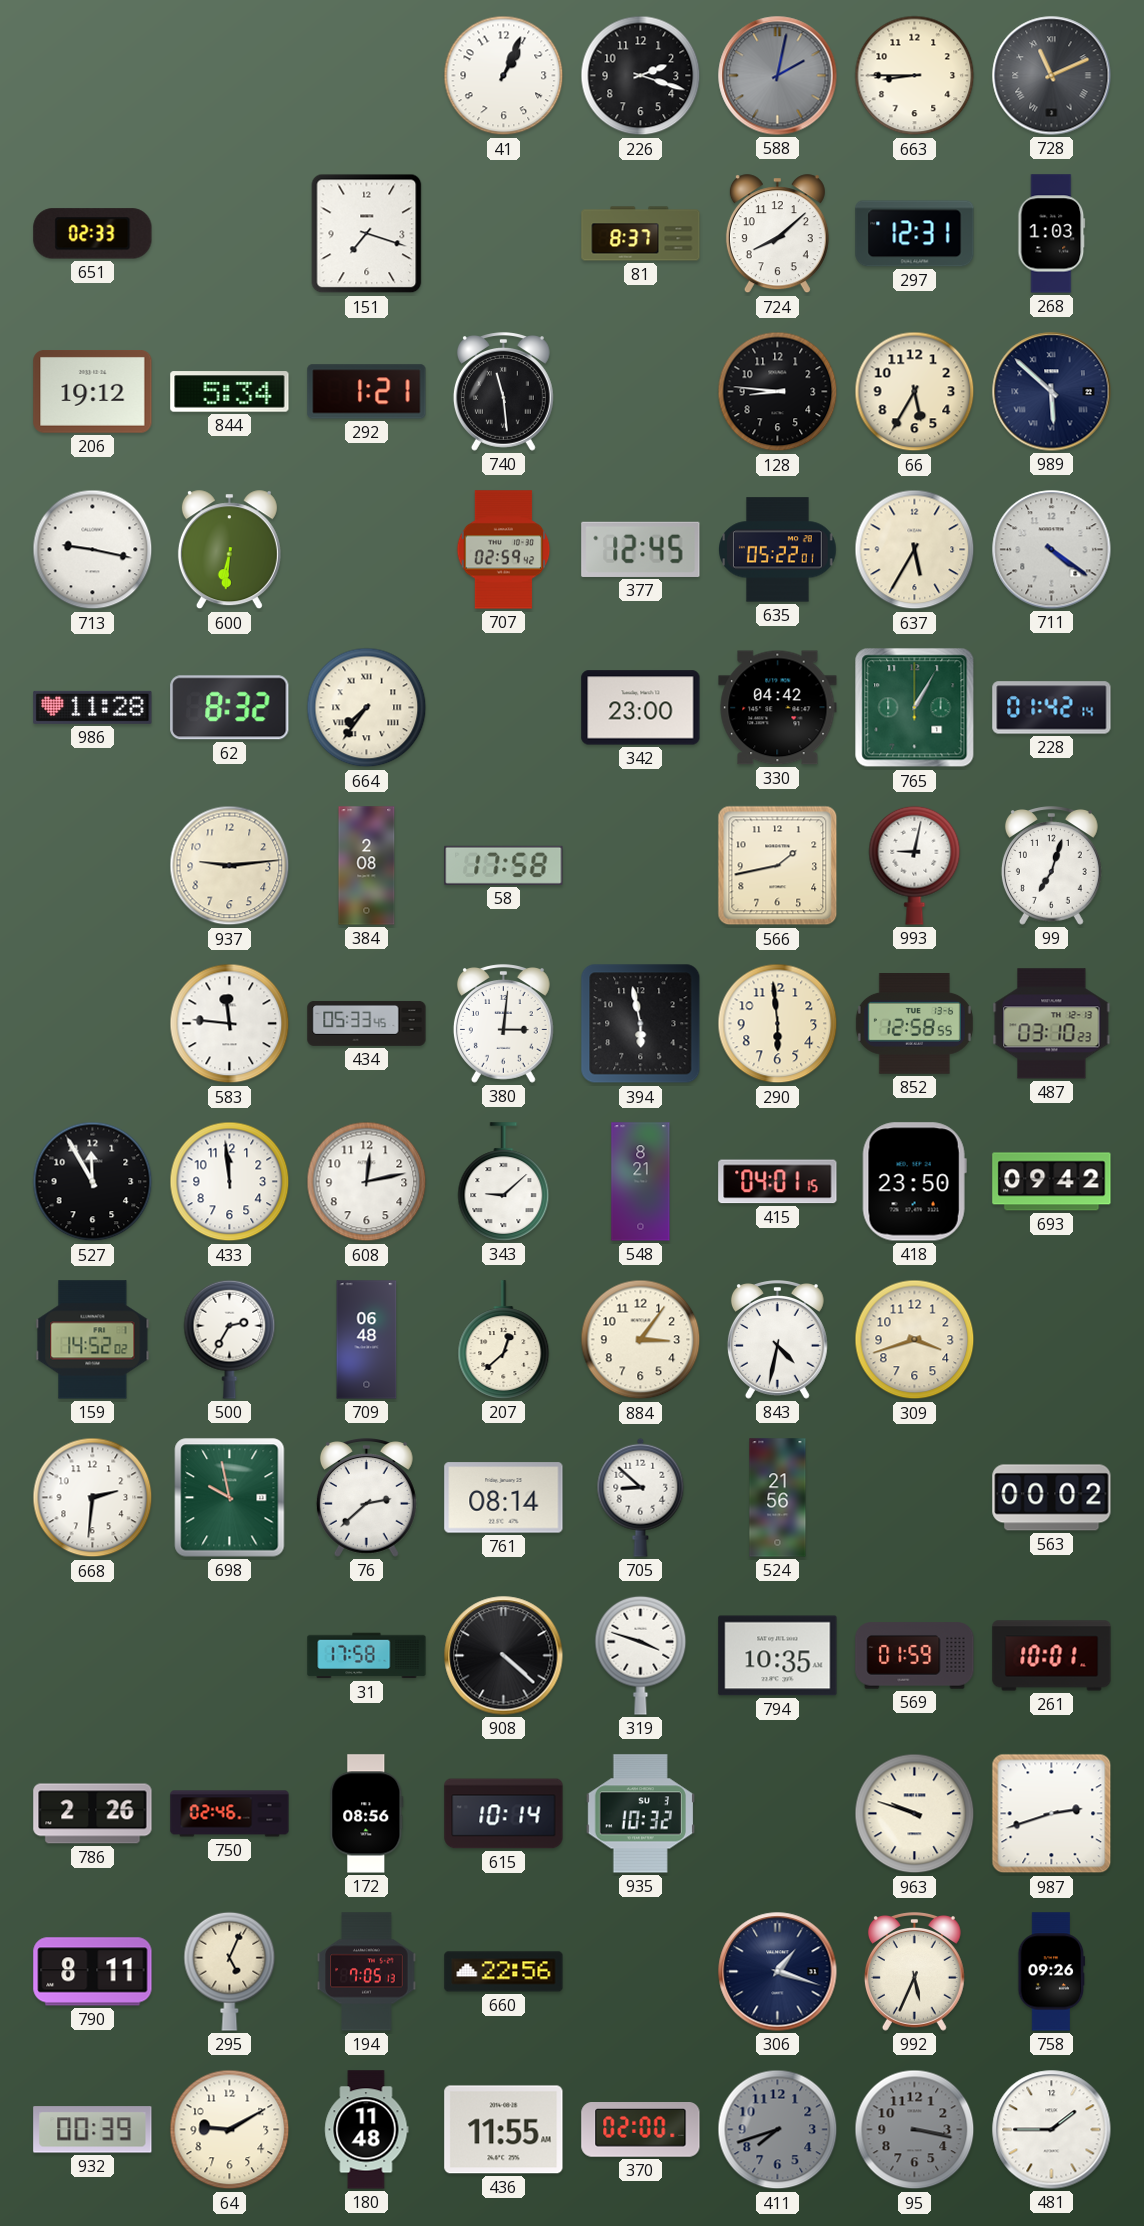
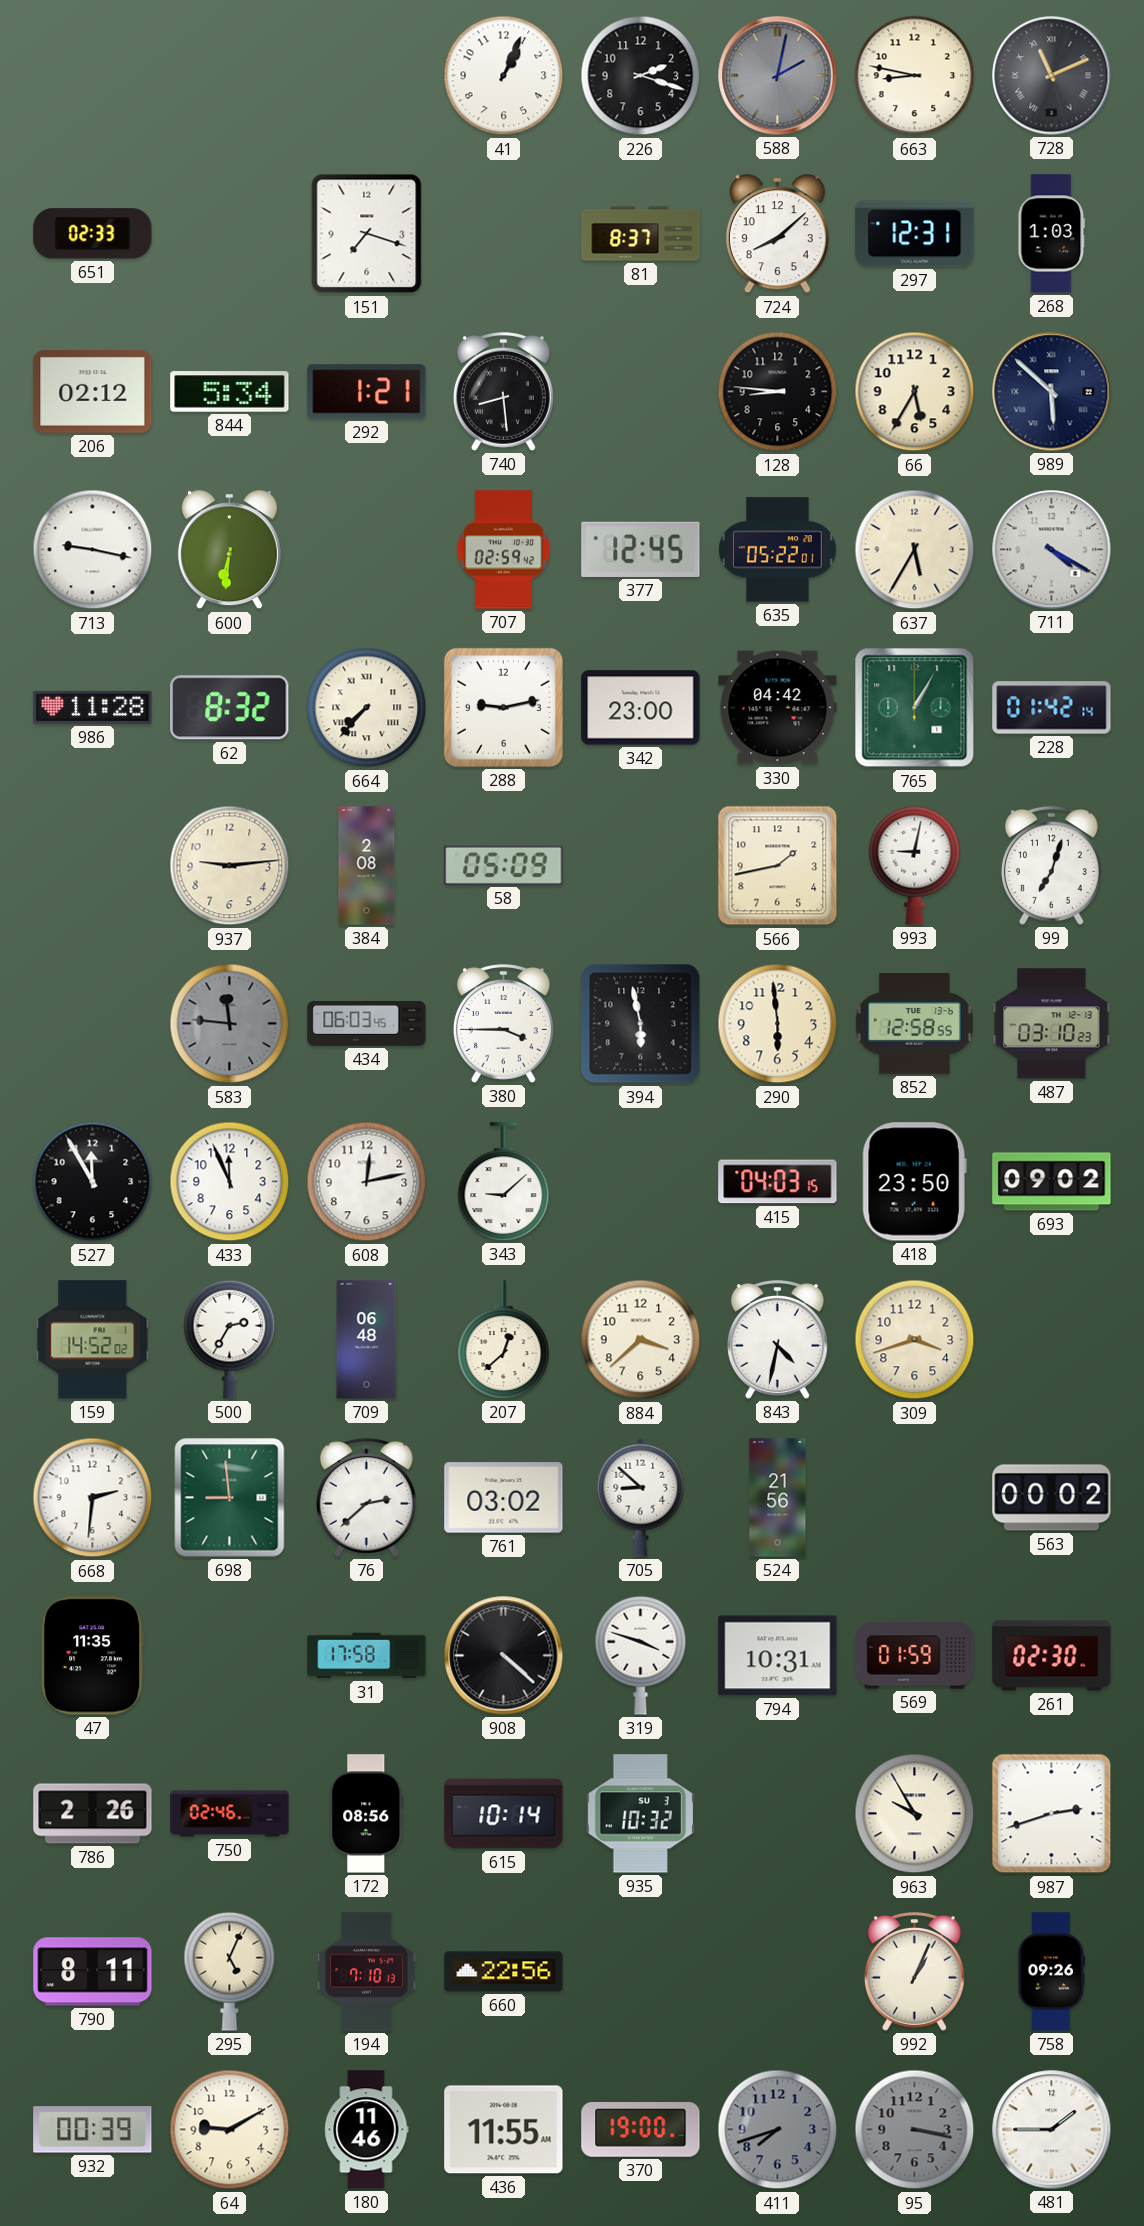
663: 8:45 -> 8:47 (915, 76)
206: 19:12 -> 02:12 (93, 392)
740: 11:29 -> 8:29 (503, 392)
711: 4:21 -> 4:20 (1052, 550)
664: 7:36 -> 7:37 (367, 708)
288: none -> 9:13 (503, 707)
58: 17:58 -> 05:09 (504, 865)
583 dial: white -> grey (230, 1024)
434: 05:33 -> 06:03 (367, 1023)
380: 3:01 -> 3:45 (503, 1024)
433: 11:59 -> 11:56 (230, 1182)
548: 8:21 -> none (641, 1182)
415: 04:01 -> 04:03 (778, 1182)
693: 09:42 -> 09:02 (1052, 1182)
884: 3:06 -> 3:38 (641, 1340)
698: 9:58 -> 8:59 (230, 1498)
761: 08:14 -> 03:02 (504, 1498)
47: none -> 11:35 (93, 1656)
794: 10:35 -> 10:31 (778, 1656)
261: 10:01 -> 02:30 (1052, 1656)
963: 9:48 -> 9:55 (915, 1814)
194: 7:05 -> 7:10 (367, 1972)
306: 1:18 -> none (778, 1972)
992: 5:34 -> 1:04 (914, 1972)
180: 11:48 -> 11:46 (367, 2130)
370: 02:00 -> 19:00 (641, 2130)
